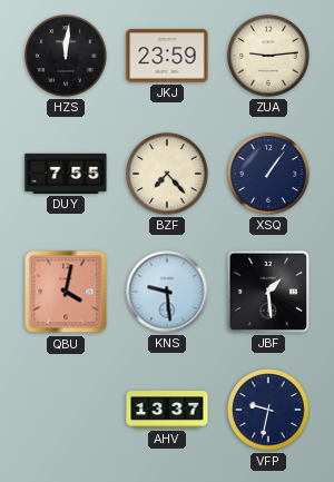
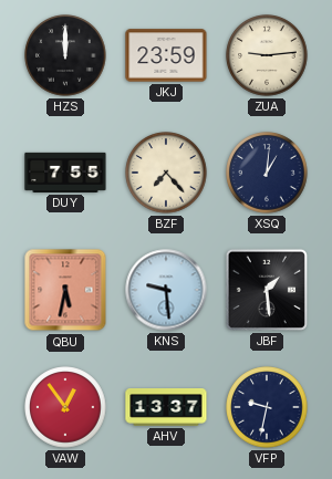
HZS: 12:01 -> 12:00 (65, 55)
XSQ: 1:06 -> 1:01 (267, 173)
QBU: 4:02 -> 5:32 (65, 290)
VAW: none -> 12:54 (65, 407)
